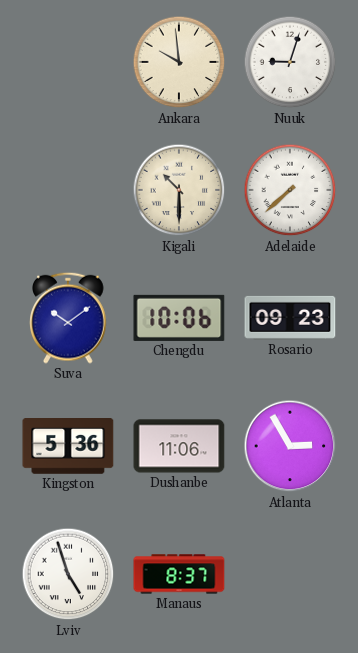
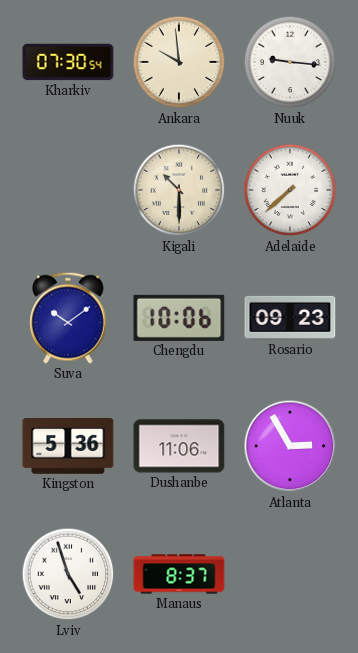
Kharkiv: none -> 07:30 (68, 62)
Nuuk: 9:03 -> 9:16 (290, 62)
